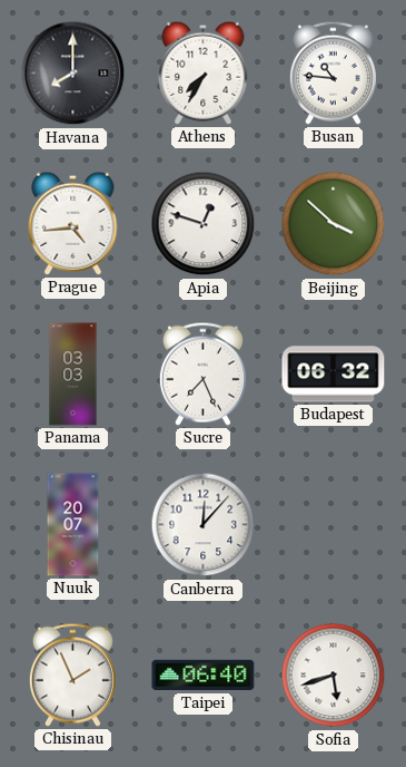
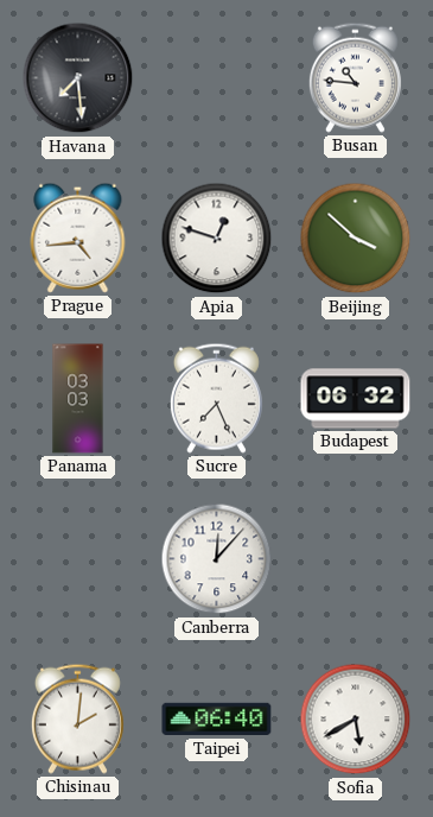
Havana: 8:00 -> 7:29 (78, 78)
Athens: 7:35 -> none (204, 72)
Nuuk: 20:07 -> none (73, 525)
Chisinau: 1:56 -> 2:01 (77, 718)
Sofia: 5:42 -> 5:40 (356, 720)
